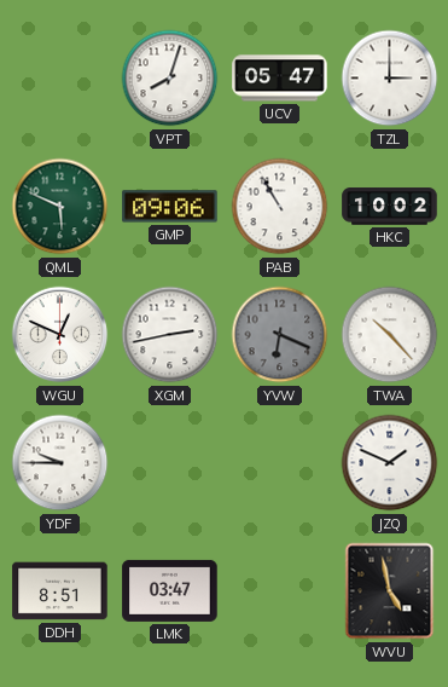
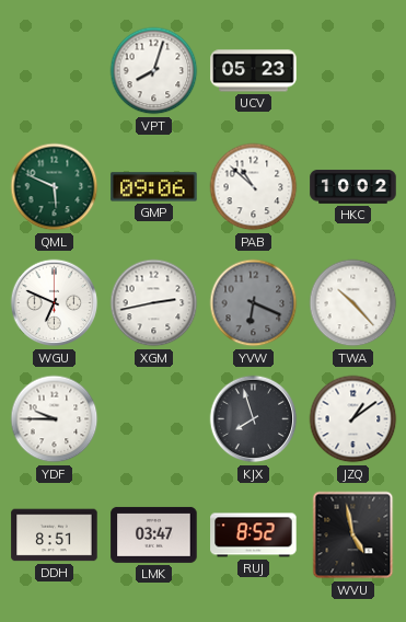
UCV: 05:47 -> 05:23 (254, 71)
TZL: 3:00 -> none (390, 79)
PAB: 10:55 -> 10:52 (254, 187)
WGU: 12:49 -> 6:49 (55, 303)
KJX: none -> 7:57 (254, 419)
JZQ: 1:49 -> 1:09 (353, 419)
RUJ: none -> 8:52 (254, 535)
